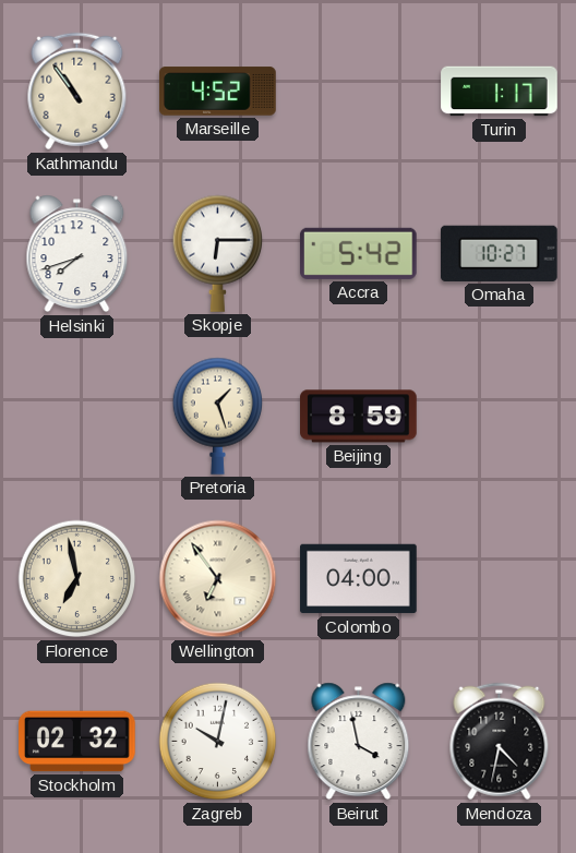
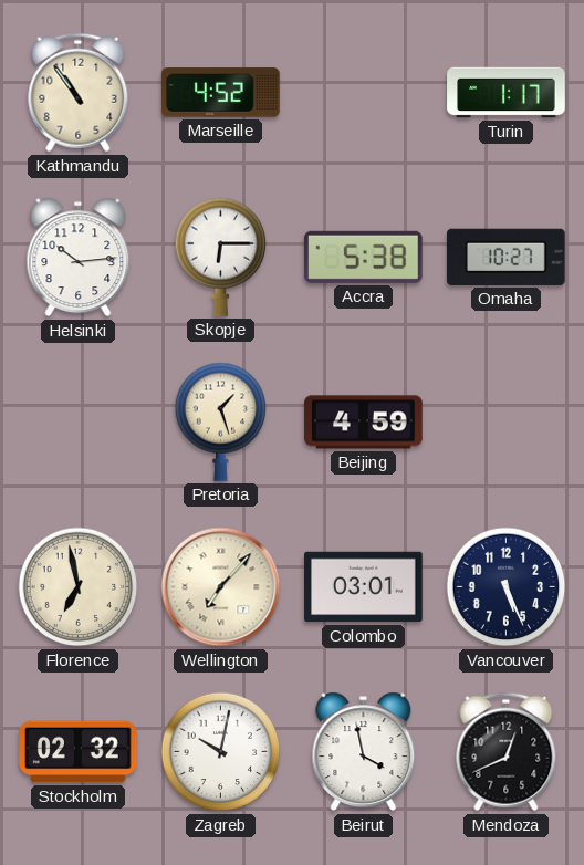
Helsinki: 7:42 -> 10:14 (79, 258)
Accra: 5:42 -> 5:38 (363, 257)
Beijing: 8:59 -> 4:59 (364, 423)
Wellington: 6:54 -> 7:07 (221, 587)
Colombo: 04:00 -> 03:01 (364, 587)
Vancouver: none -> 5:26 (507, 587)
Mendoza: 4:32 -> 12:41 (507, 752)
